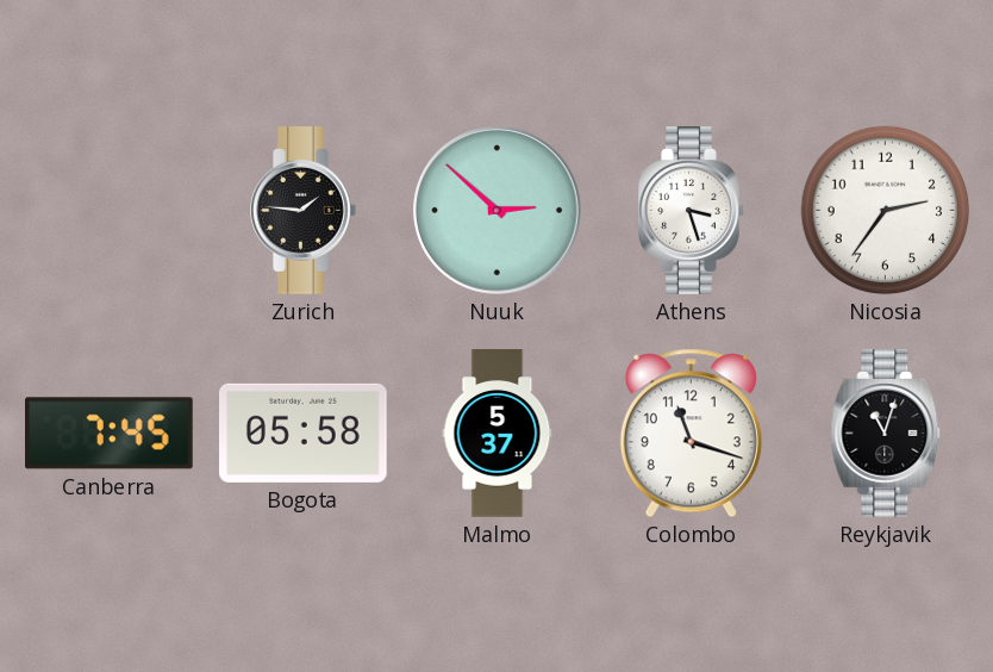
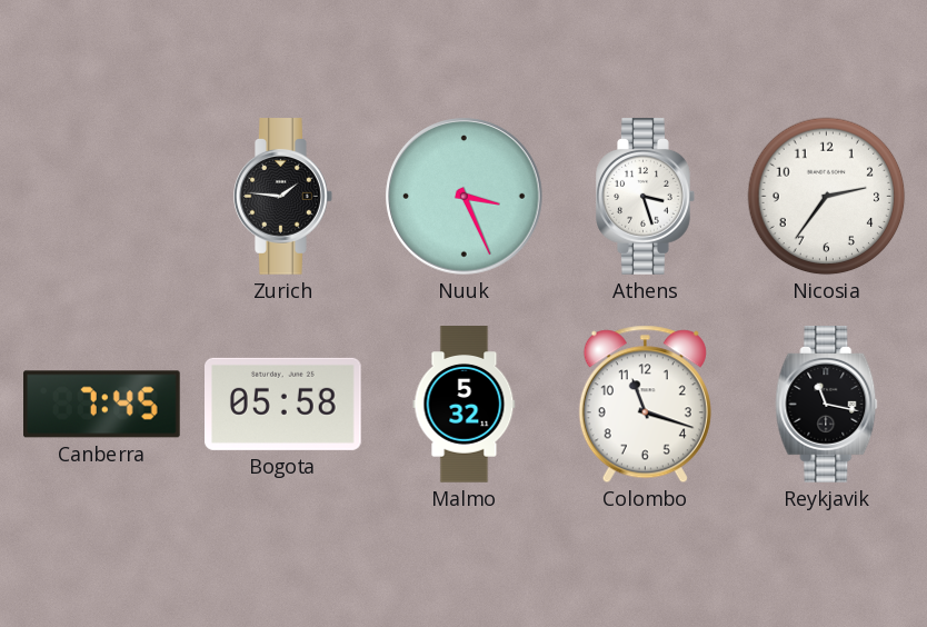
Nuuk: 2:52 -> 3:26 (465, 197)
Malmo: 5:37 -> 5:32 (465, 405)
Reykjavik: 11:03 -> 11:17 (827, 405)
